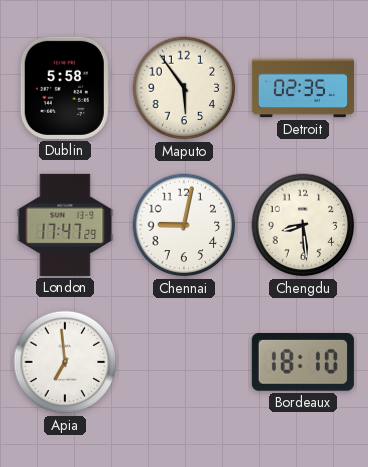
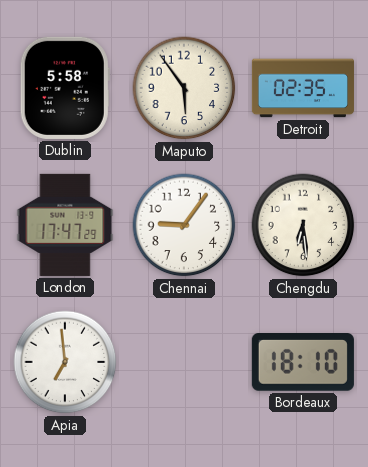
Chennai: 9:02 -> 9:06 (184, 225)
Chengdu: 8:29 -> 6:29 (303, 225)
